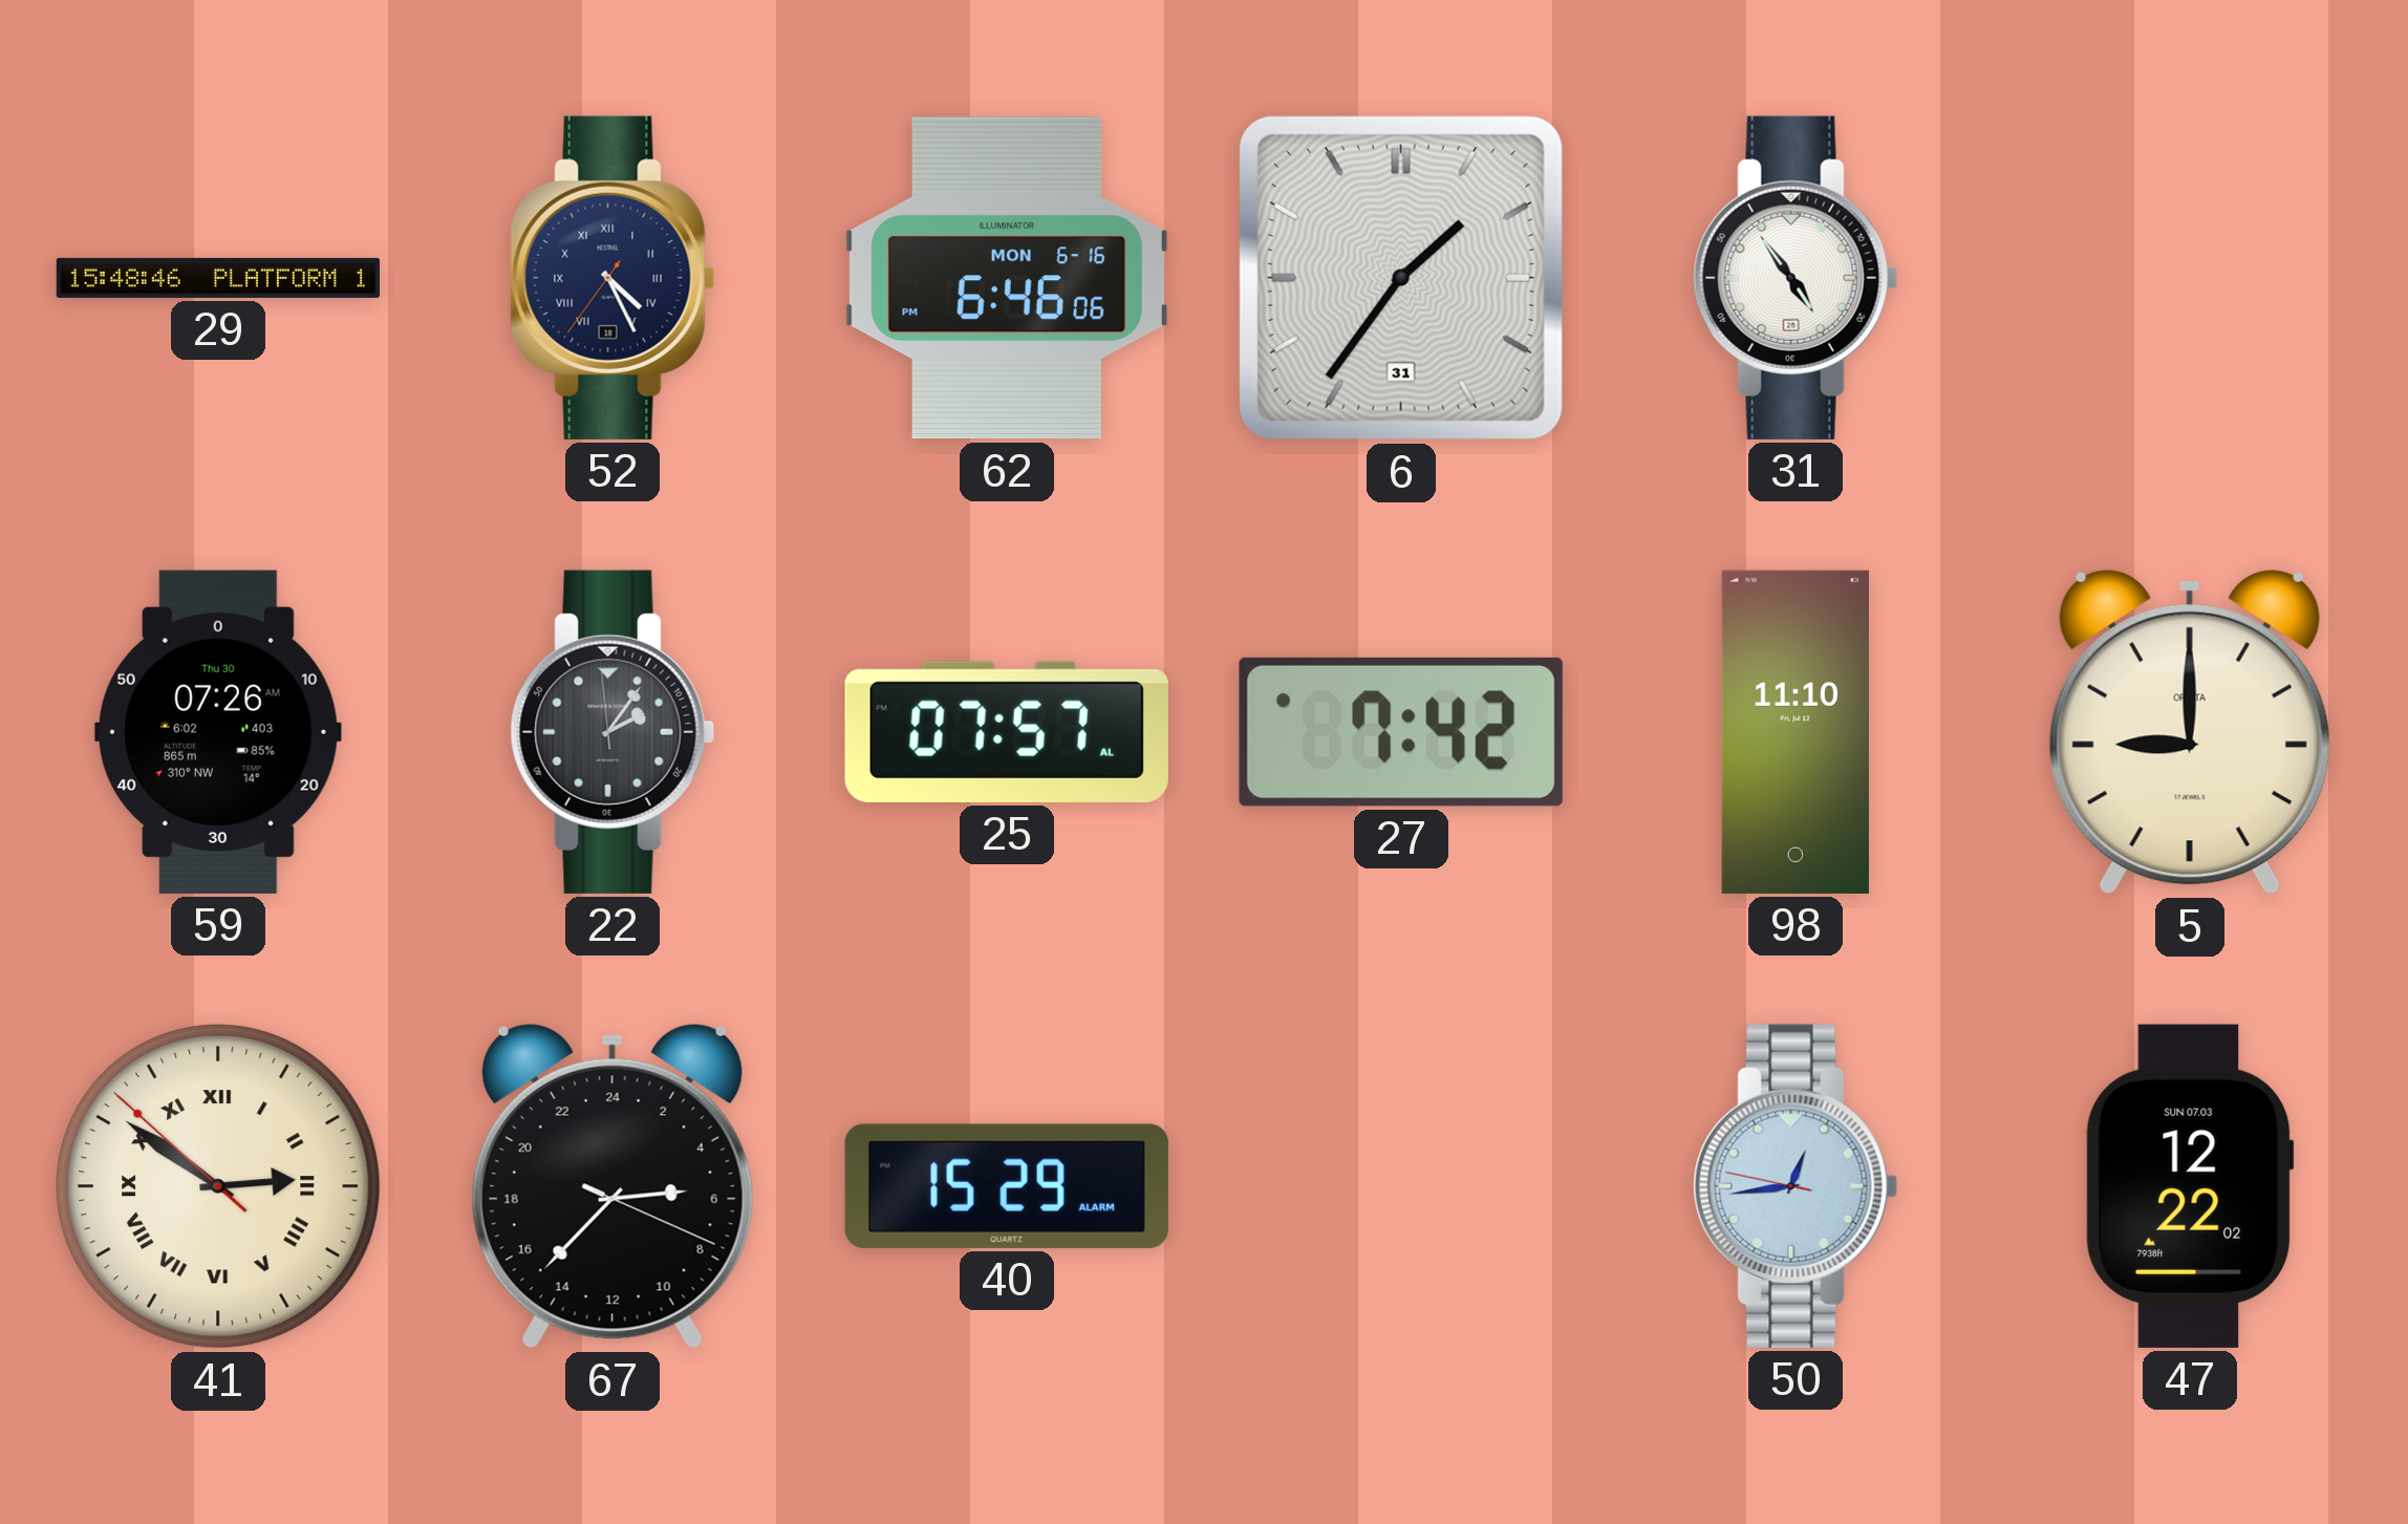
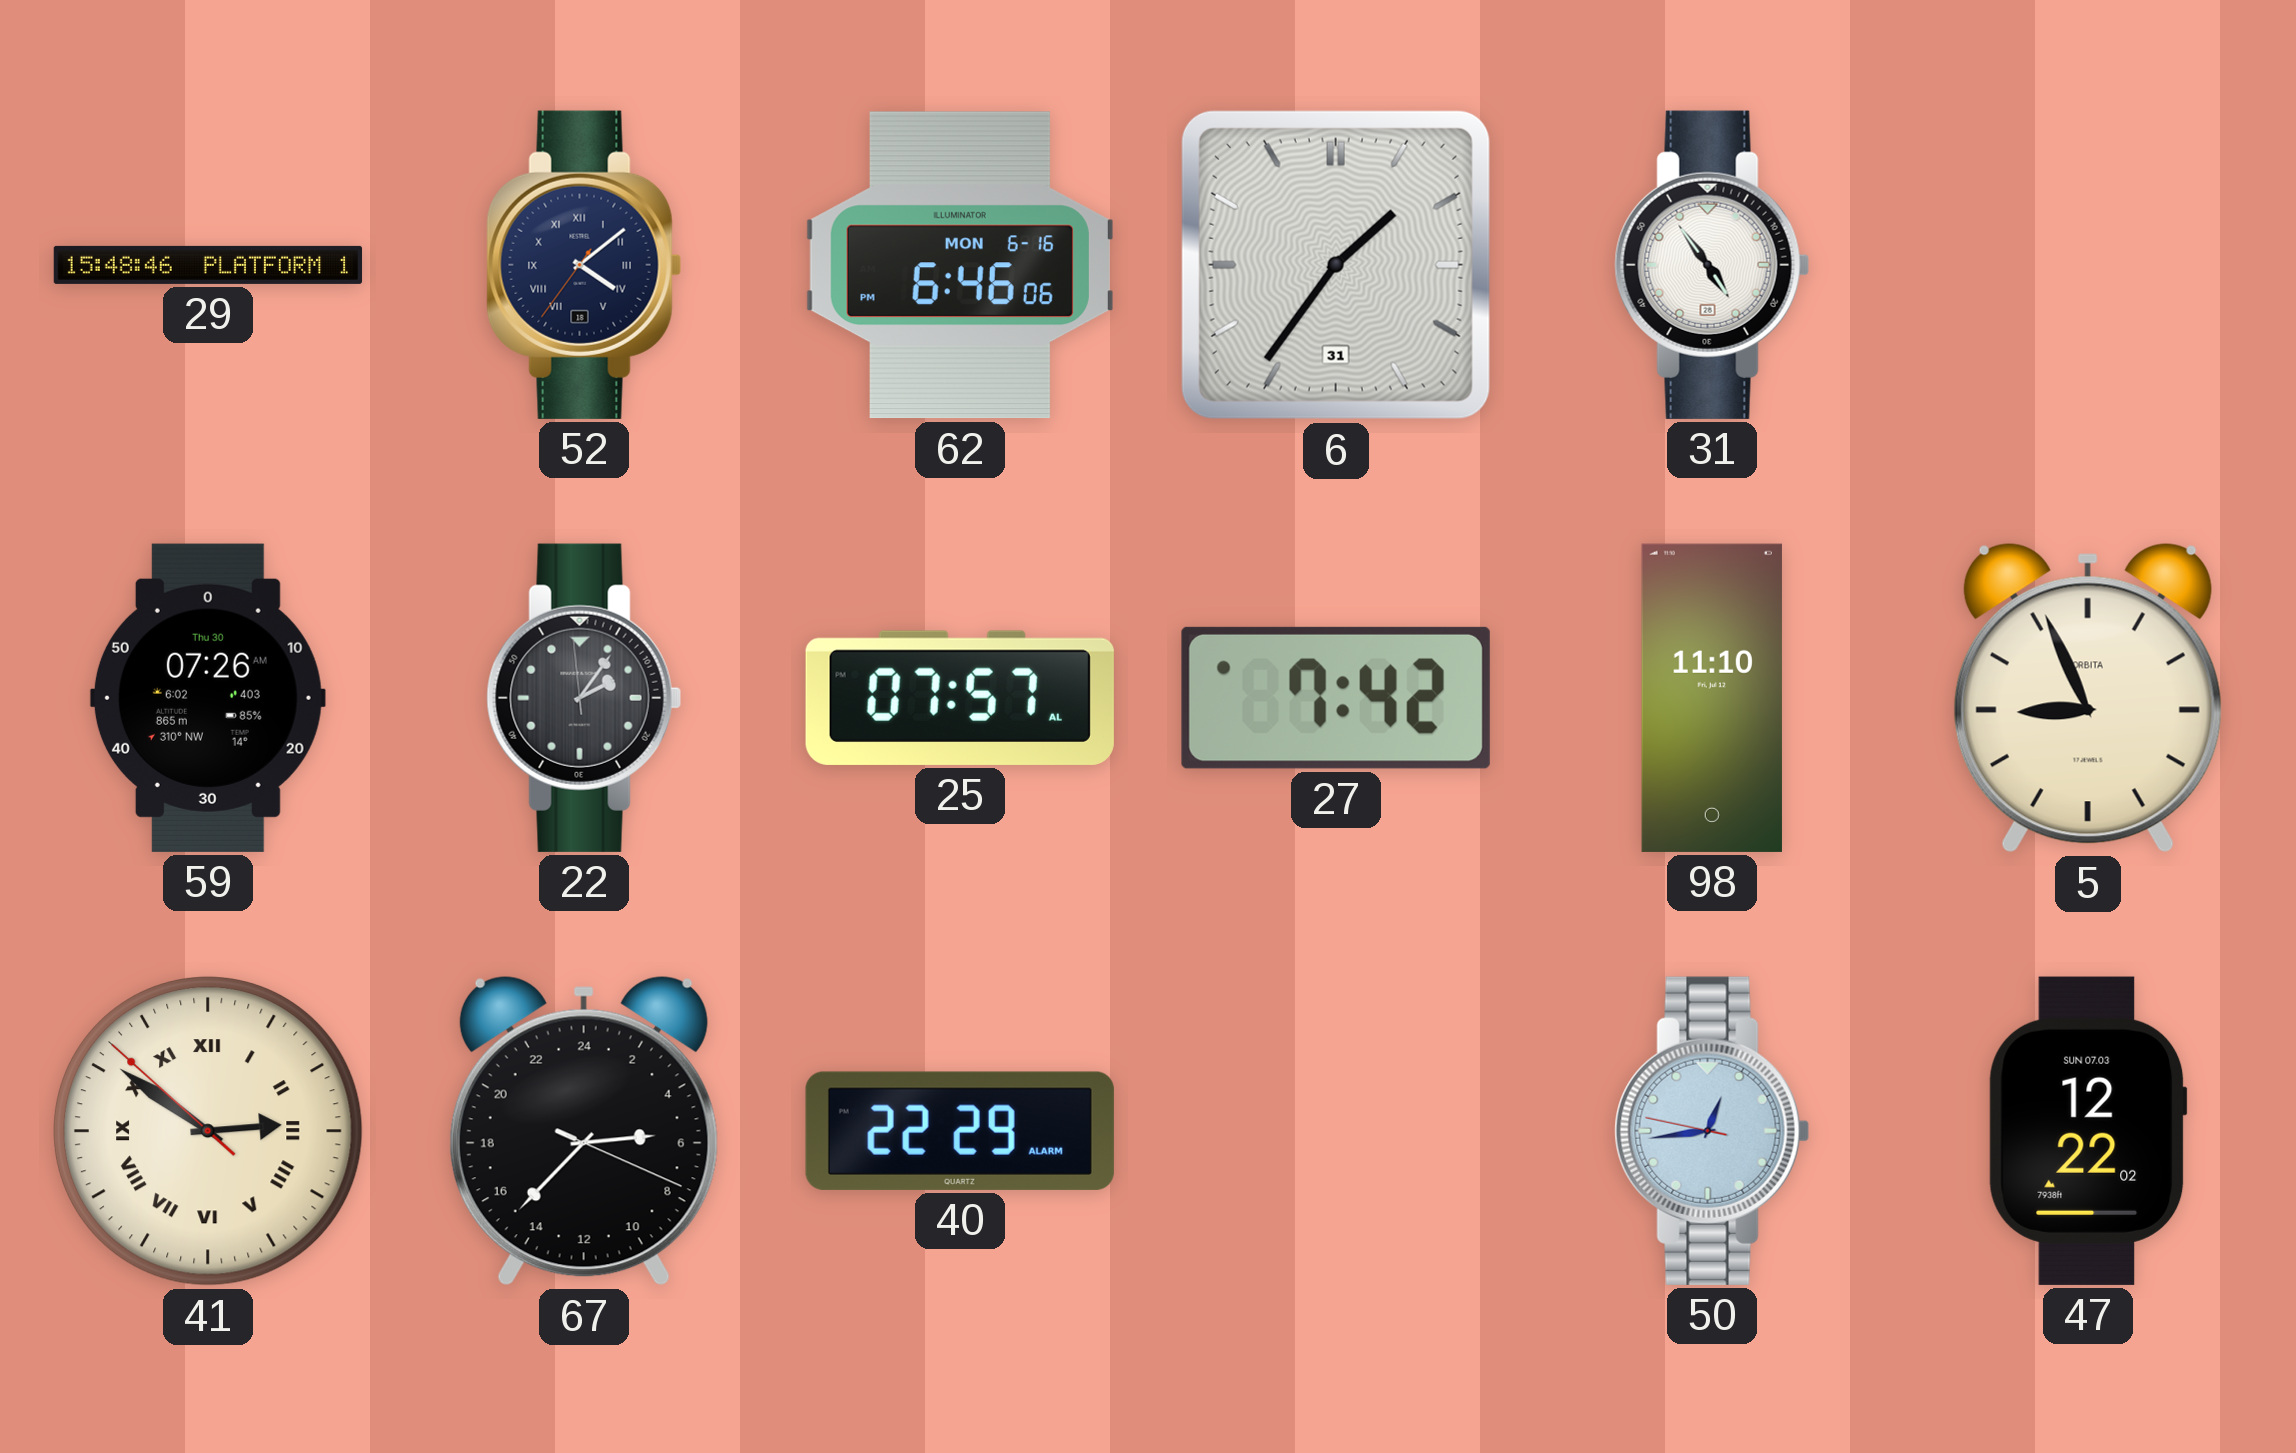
52: 4:25 -> 4:08 (584, 265)
5: 9:00 -> 8:56 (2088, 698)
40: 15:29 -> 22:29 (960, 1131)
